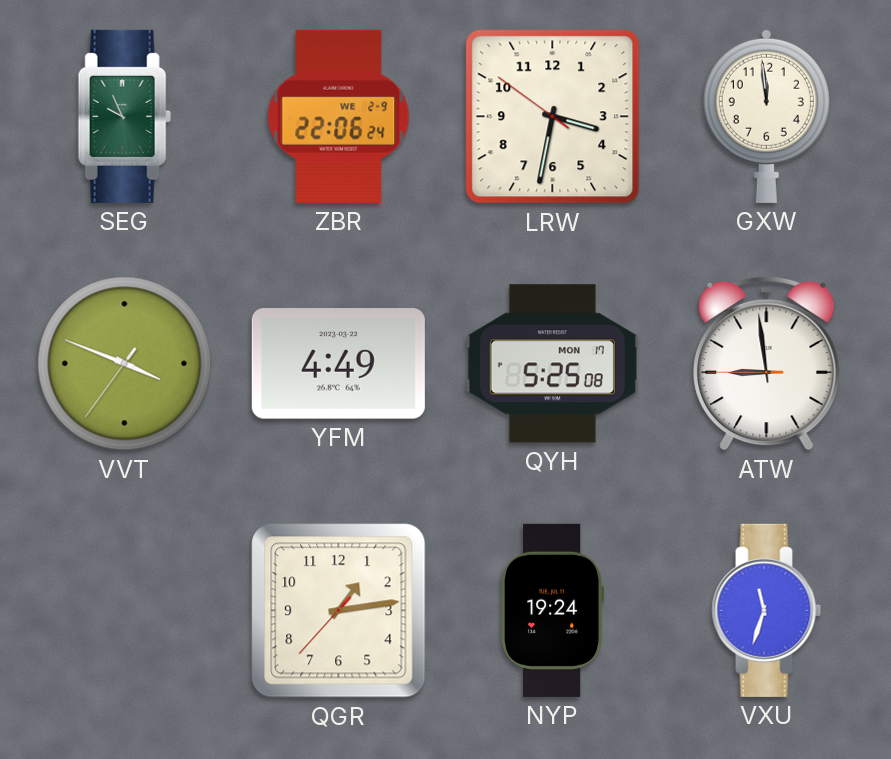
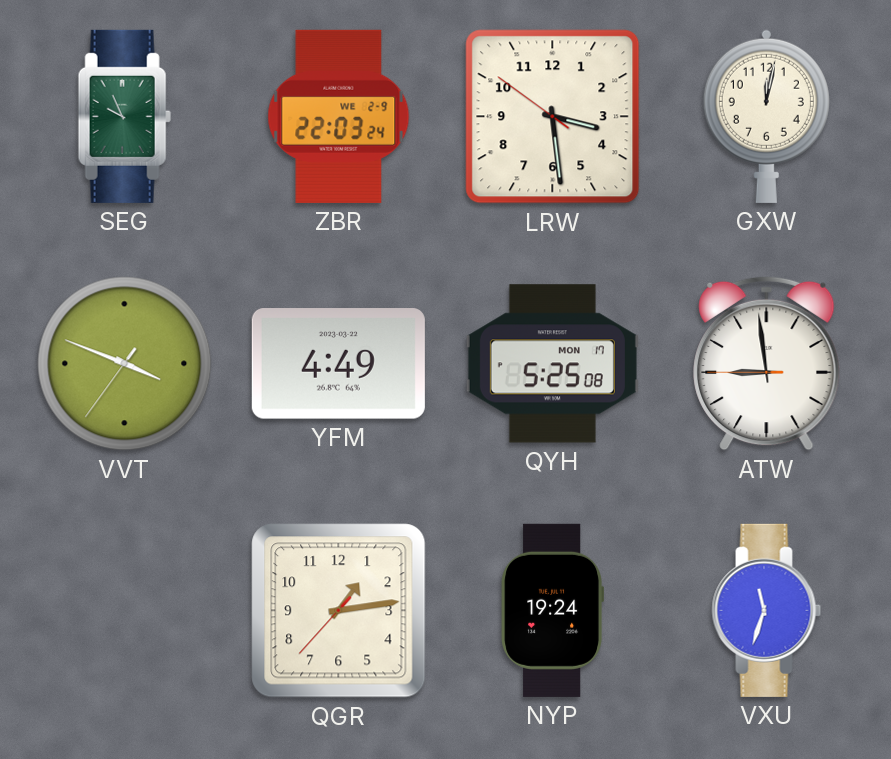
ZBR: 22:06 -> 22:03 (339, 116)
LRW: 3:31 -> 3:28 (553, 117)
GXW: 11:59 -> 12:02 (766, 116)
